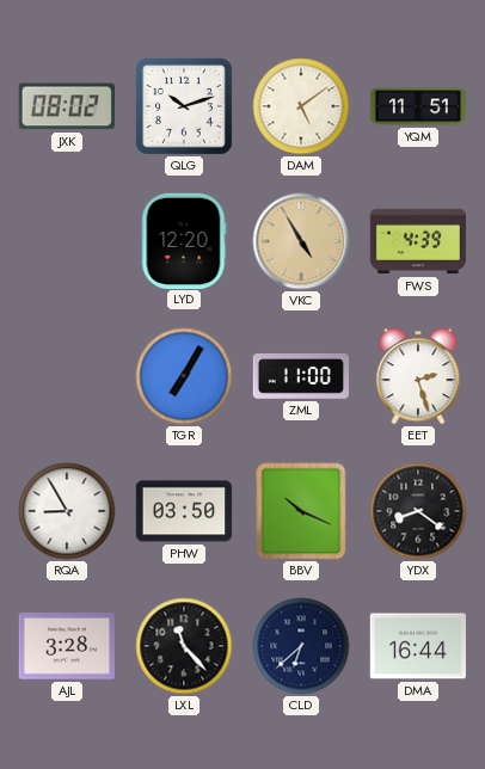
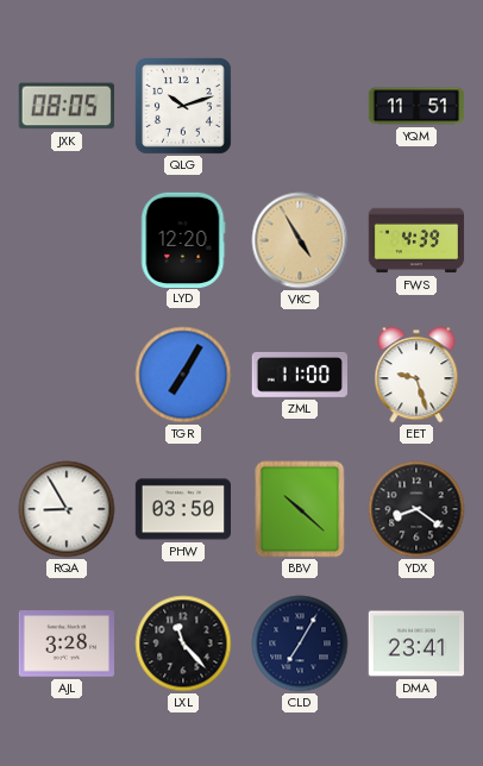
JXK: 08:02 -> 08:05 (67, 106)
DAM: 5:09 -> none (301, 106)
EET: 2:27 -> 9:27 (416, 375)
BBV: 10:19 -> 10:22 (300, 509)
CLD: 6:38 -> 7:05 (300, 643)
DMA: 16:44 -> 23:41 (415, 643)
